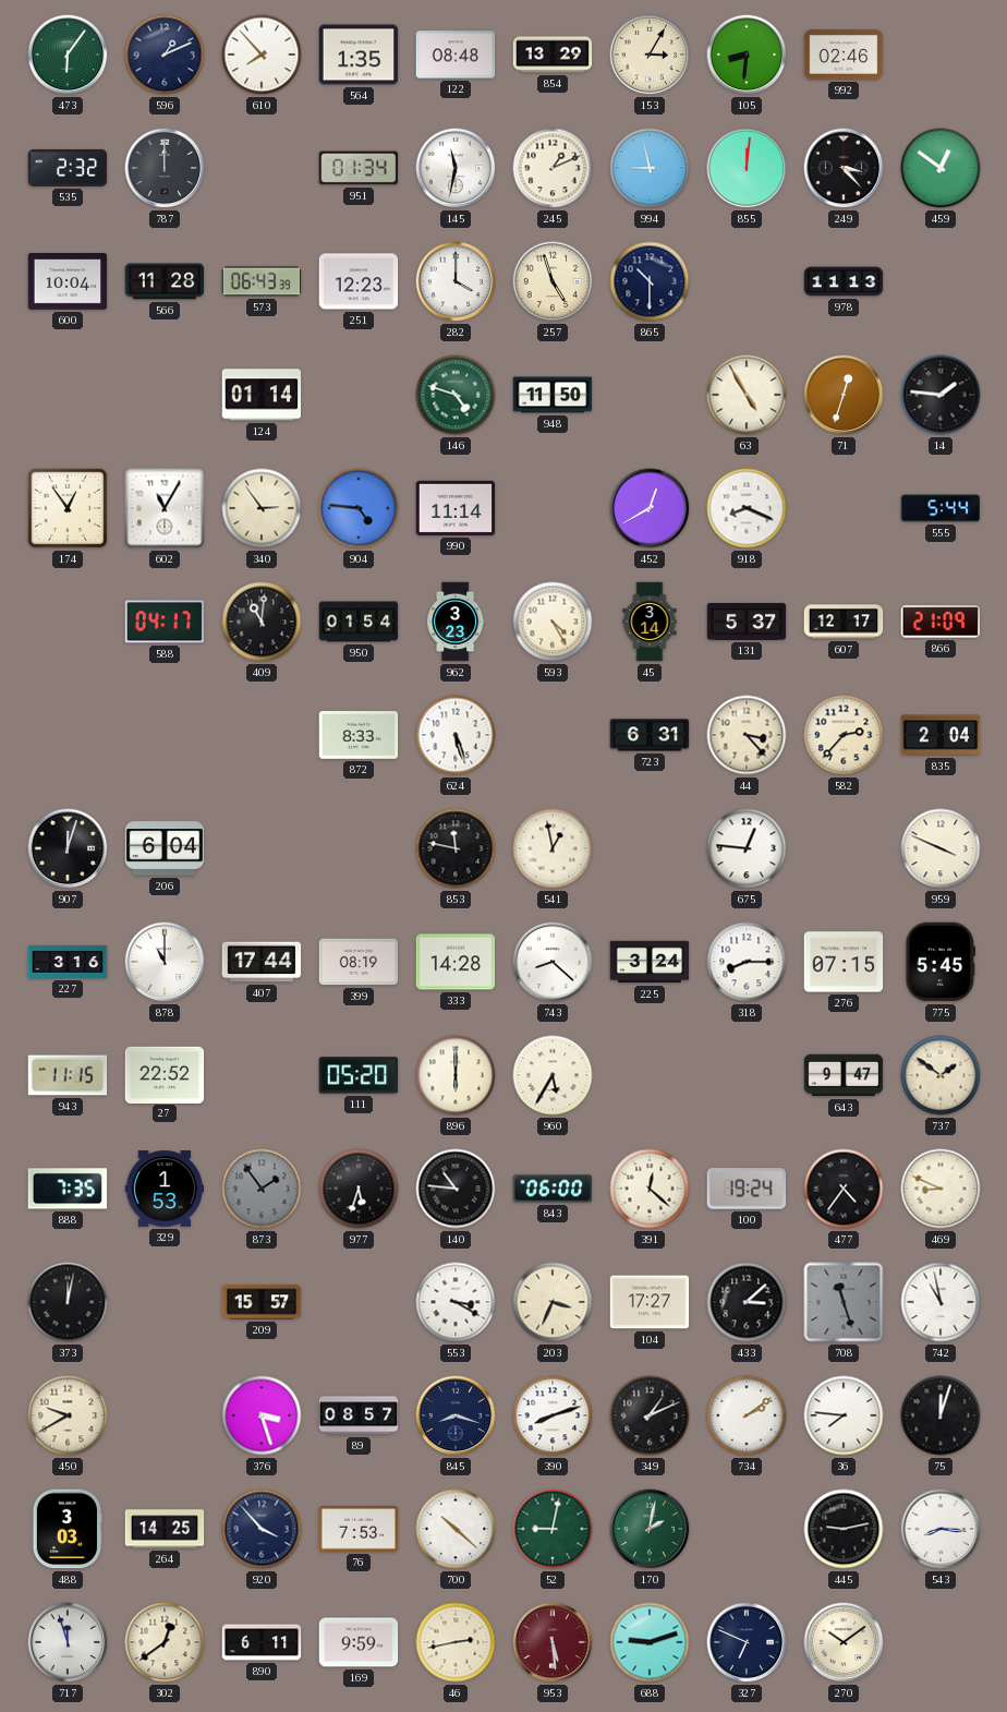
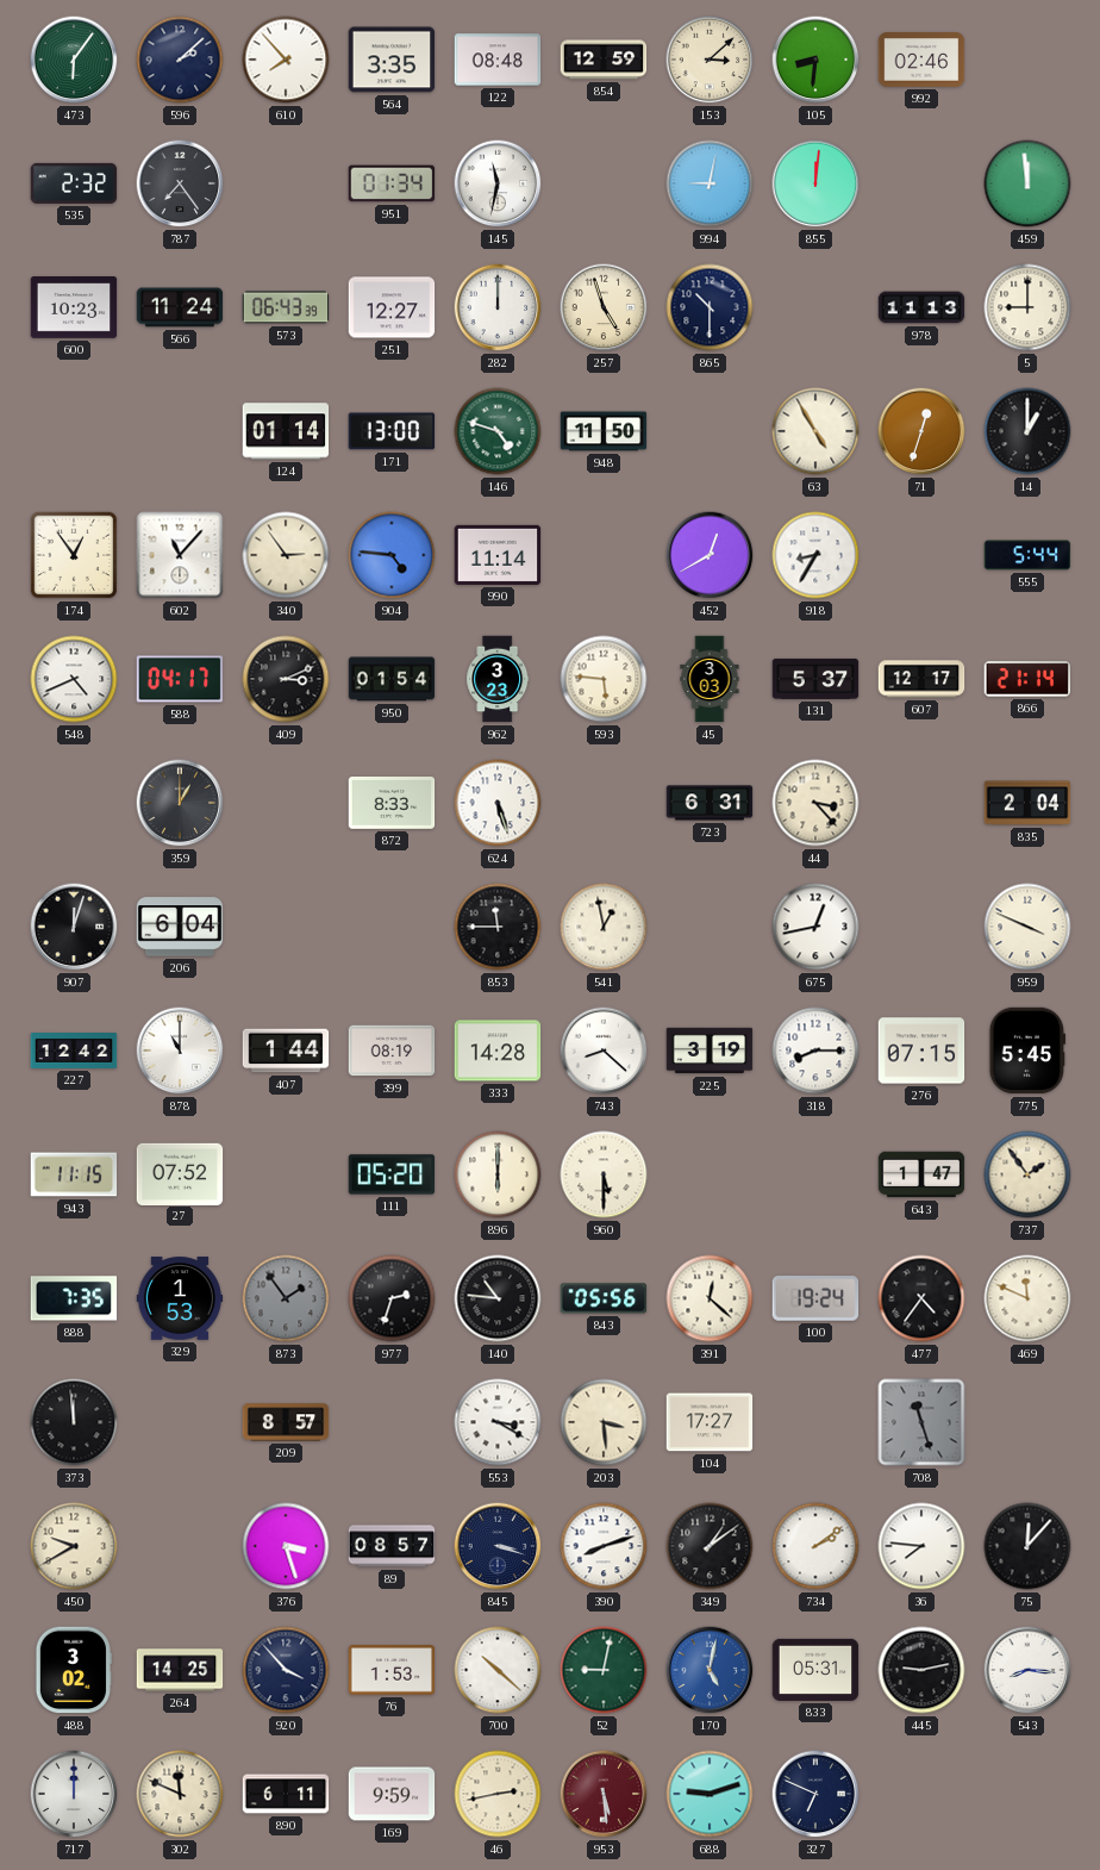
596: 1:11 -> 2:08 (180, 60)
564: 1:35 -> 3:35 (392, 60)
854: 13:29 -> 12:59 (604, 60)
153: 3:05 -> 3:08 (710, 60)
787: 12:00 -> 7:24 (180, 183)
245: 1:11 -> none (553, 168)
994: 8:58 -> 9:02 (710, 183)
249: 3:23 -> none (844, 168)
459: 12:51 -> 11:59 (1027, 183)
600: 10:04 -> 10:23 (74, 307)
566: 11:28 -> 11:24 (180, 307)
251: 12:23 -> 12:27 (392, 307)
282: 4:00 -> 12:00 (498, 307)
5: none -> 9:00 (1027, 307)
171: none -> 13:00 (392, 431)
14: 1:46 -> 1:00 (1027, 431)
602: 11:05 -> 11:07 (180, 555)
918: 8:19 -> 8:35 (815, 555)
548: none -> 4:41 (74, 679)
409: 11:01 -> 3:11 (286, 679)
593: 4:25 -> 5:46 (604, 679)
45: 3:14 -> 3:03 (710, 679)
866: 21:09 -> 21:14 (1026, 679)
359: none -> 1:00 (180, 803)
582: 2:37 -> none (844, 735)
853: 11:47 -> 11:45 (498, 927)
675: 12:46 -> 12:43 (815, 927)
227: 3:16 -> 12:42 (74, 1052)
407: 17:44 -> 1:44 (286, 1051)
225: 3:24 -> 3:19 (710, 1051)
27: 22:52 -> 07:52 (180, 1173)
960: 5:35 -> 5:30 (604, 1174)
643: 9:47 -> 1:47 (921, 1174)
737: 1:51 -> 1:54 (1027, 1174)
977: 5:33 -> 2:33 (392, 1298)
843: 06:00 -> 05:56 (604, 1298)
469: 8:49 -> 11:49 (1027, 1298)
373: 12:02 -> 11:59 (74, 1422)
209: 15:57 -> 8:57 (286, 1422)
203: 3:34 -> 3:29 (604, 1422)
433: 3:08 -> none (747, 1302)
742: 10:58 -> none (941, 1302)
845: 8:18 -> 3:18 (498, 1546)
349: 1:11 -> 1:09 (710, 1546)
75: 12:03 -> 12:07 (1027, 1546)
488: 3:03 -> 3:02 (73, 1670)
76: 7:53 -> 1:53 (392, 1670)
170: 2:02 -> 5:02 (710, 1670)
170 dial: green -> blue (710, 1670)
833: none -> 05:31 (815, 1670)
717: 11:57 -> 12:00 (74, 1794)
302: 12:39 -> 11:49 (180, 1794)
270: 10:09 -> none (844, 1642)
